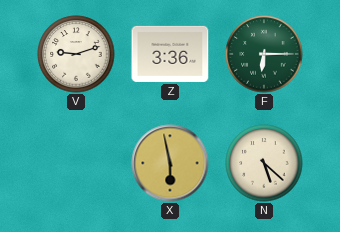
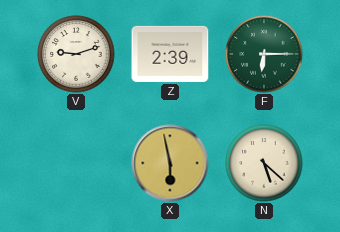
Z: 3:36 -> 2:39 (170, 54)
